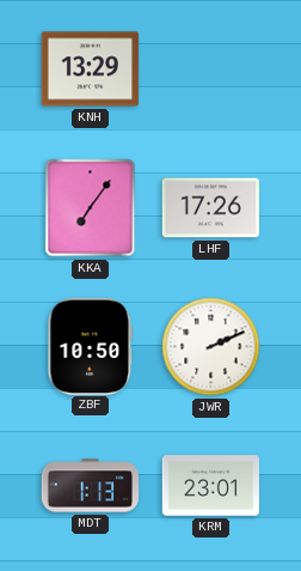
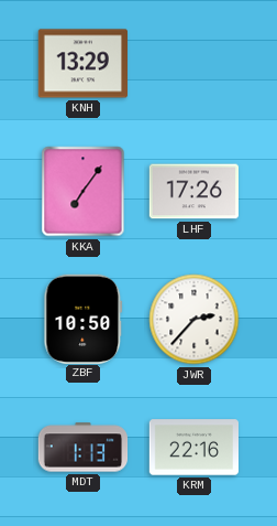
JWR: 2:11 -> 2:37 (195, 320)
KRM: 23:01 -> 22:16 (195, 448)
